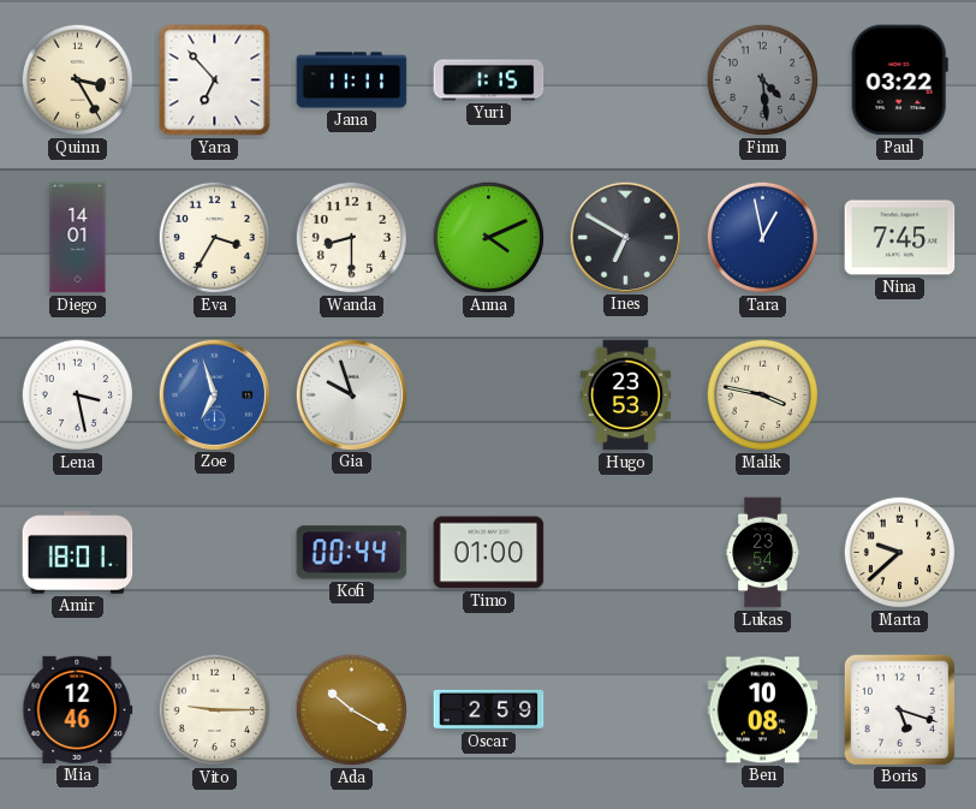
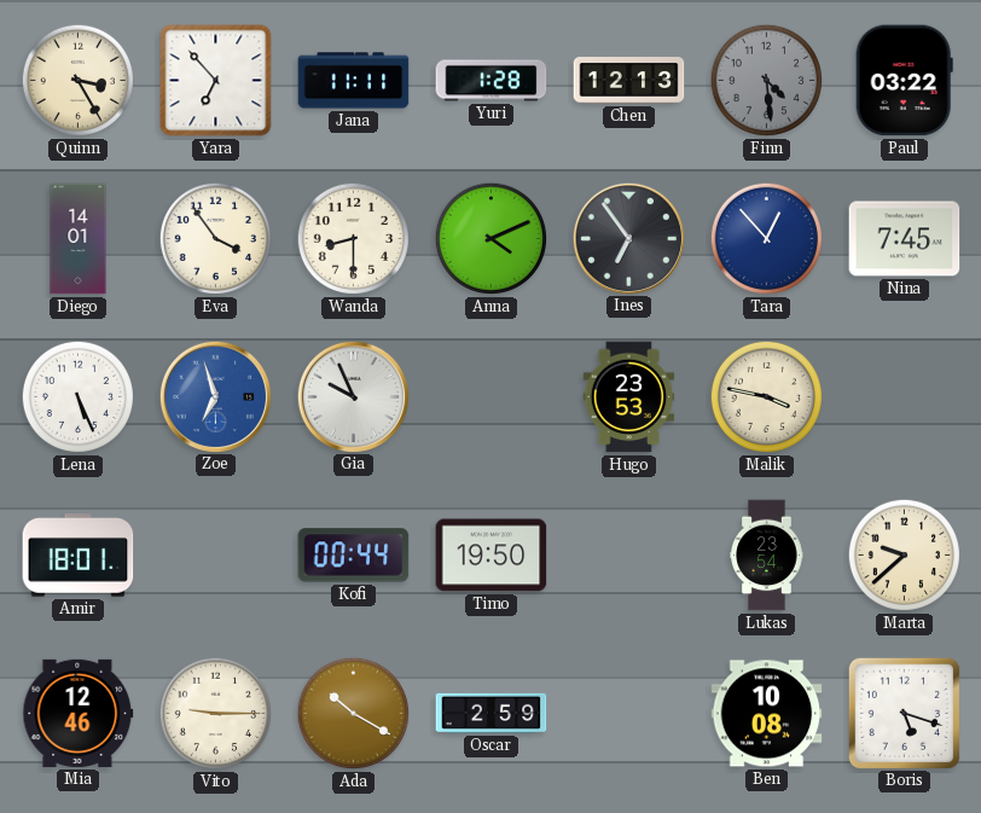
Yuri: 1:15 -> 1:28 (492, 81)
Chen: none -> 12:13 (629, 81)
Eva: 3:35 -> 3:54 (215, 238)
Ines: 6:50 -> 6:54 (628, 238)
Tara: 12:58 -> 12:53 (766, 238)
Lena: 3:28 -> 5:26 (77, 396)
Gia: 9:57 -> 9:56 (353, 396)
Timo: 01:00 -> 19:50 (492, 556)
